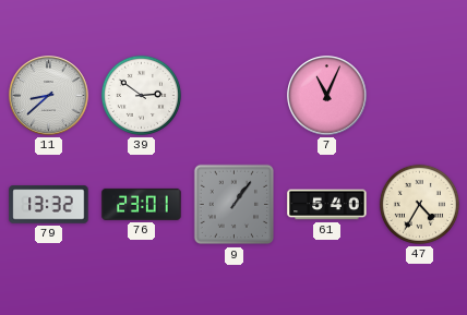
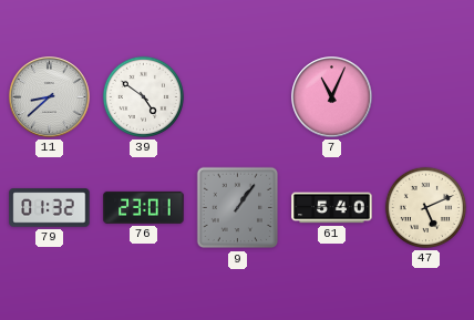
39: 2:51 -> 4:51 (143, 96)
79: 13:32 -> 01:32 (50, 208)
47: 4:35 -> 5:11 (425, 207)
